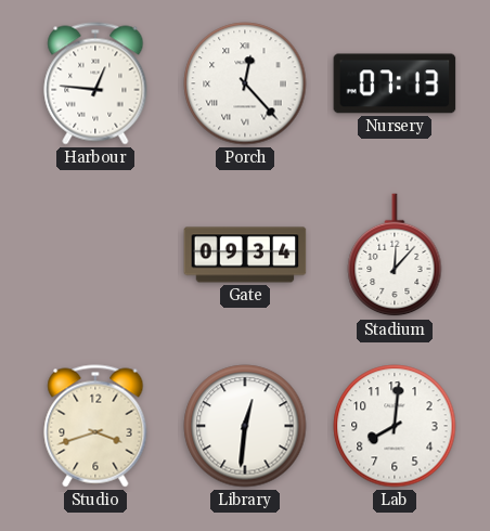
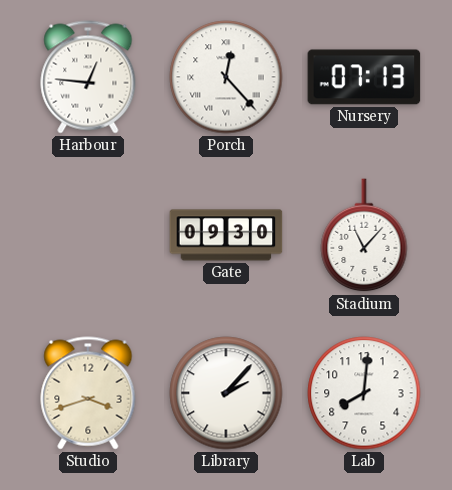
Gate: 09:34 -> 09:30 (226, 235)
Stadium: 12:07 -> 11:07 (364, 236)
Library: 12:31 -> 2:07 (226, 393)
